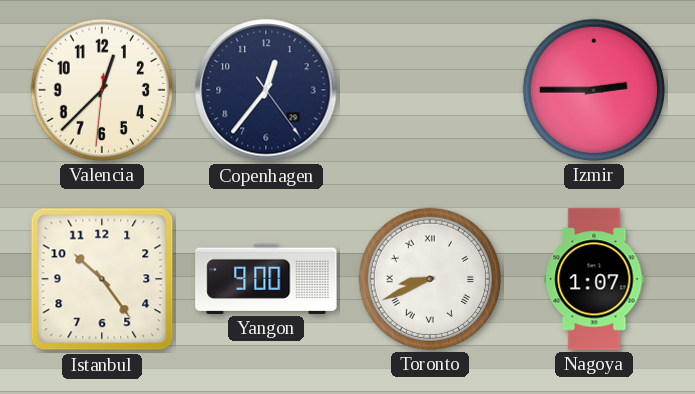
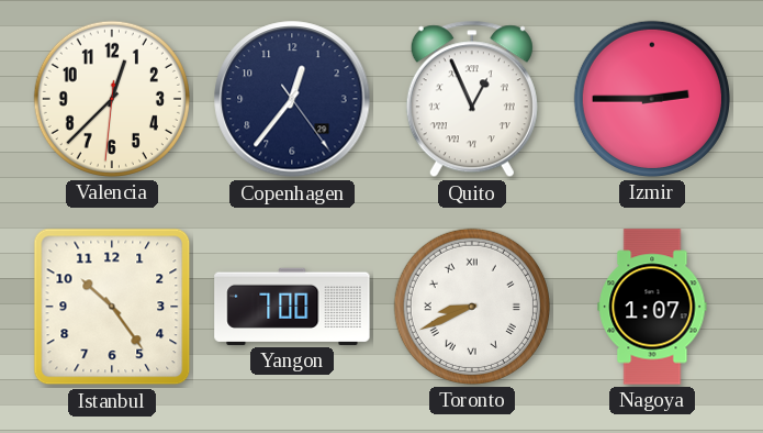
Quito: none -> 12:56 (472, 99)
Yangon: 9:00 -> 7:00 (292, 307)
